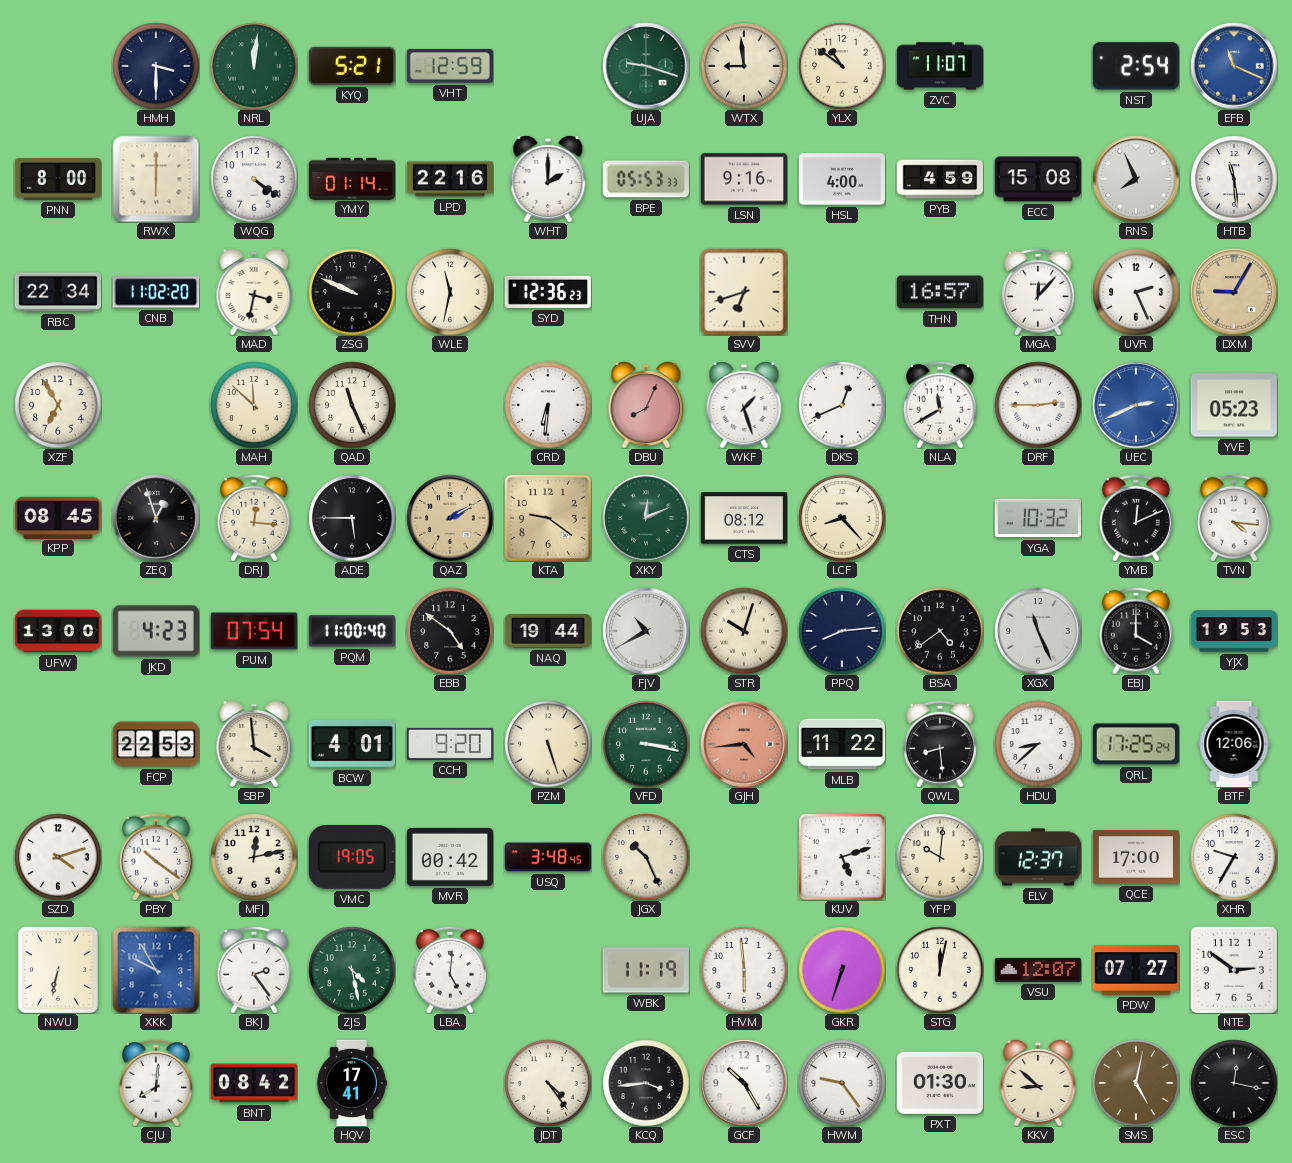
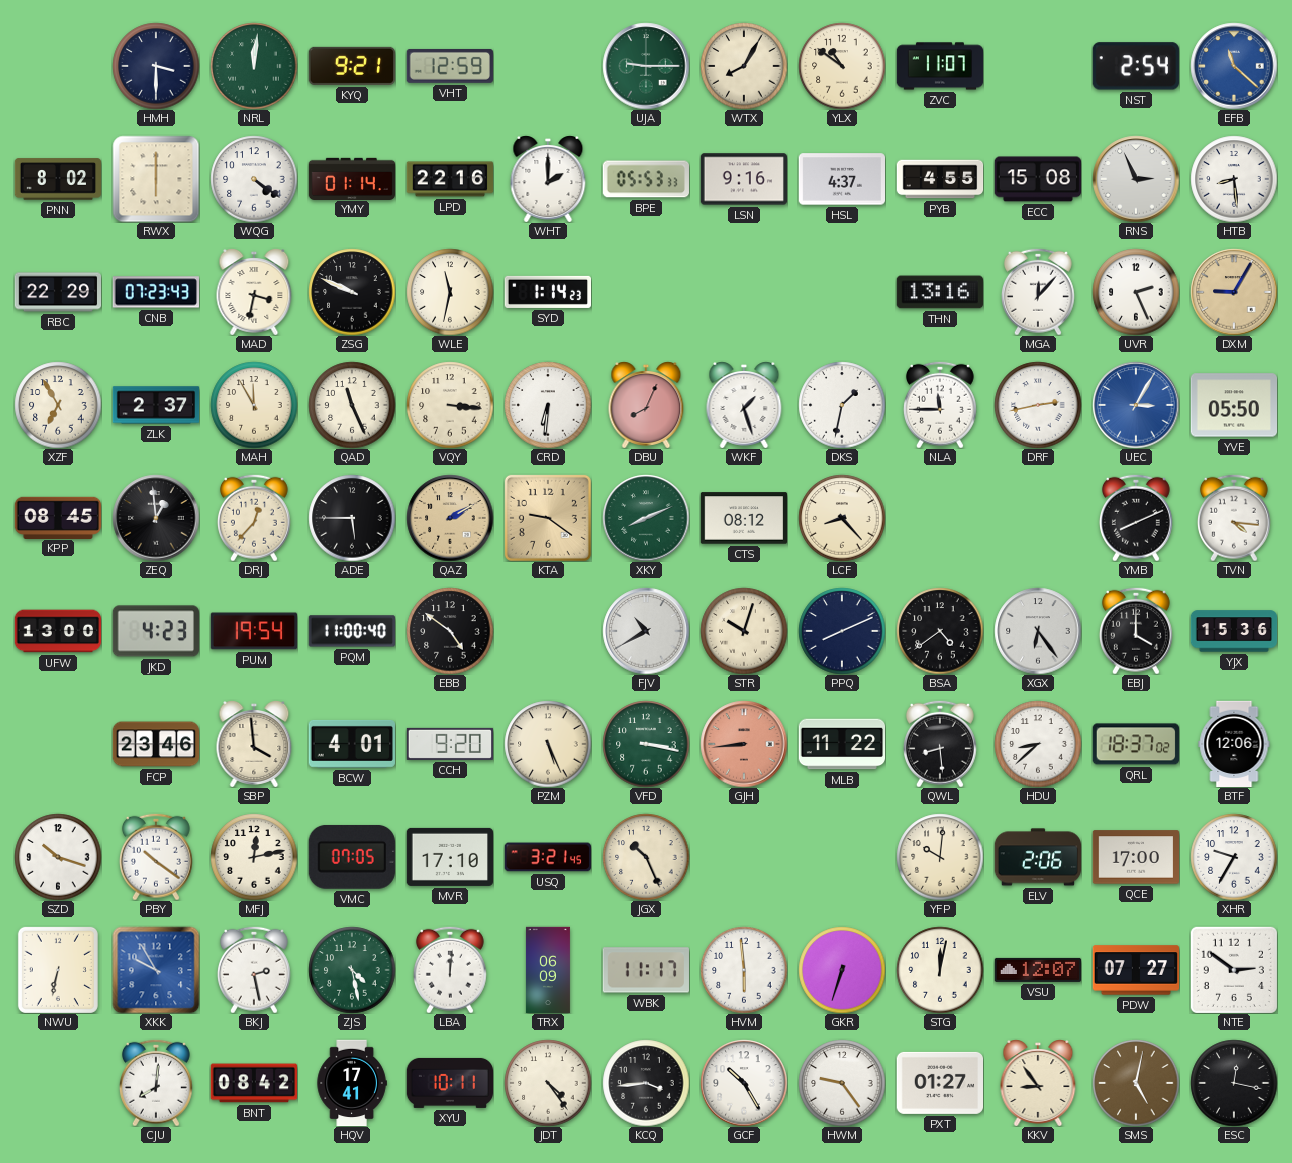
KYQ: 5:21 -> 9:21 (352, 66)
UJA: 9:18 -> 9:15 (646, 66)
WTX: 8:59 -> 8:05 (744, 66)
EFB: 11:19 -> 11:22 (1234, 66)
PNN: 8:00 -> 8:02 (57, 179)
HSL: 4:00 -> 4:37 (841, 179)
PYB: 4:59 -> 4:55 (940, 179)
RNS: 7:56 -> 2:56 (1136, 179)
HTB: 11:29 -> 8:29 (1234, 179)
RBC: 22:34 -> 22:29 (57, 292)
CNB: 11:02 -> 07:23 (155, 292)
SYD: 12:36 -> 1:14 (547, 292)
SVV: 6:42 -> none (744, 292)
THN: 16:57 -> 13:16 (940, 292)
ZLK: none -> 2:37 (156, 405)
MAH: 11:52 -> 11:55 (254, 405)
VQY: none -> 3:16 (450, 405)
DKS: 12:41 -> 1:32 (842, 405)
NLA: 11:40 -> 11:45 (940, 405)
DRF: 2:45 -> 2:43 (1038, 405)
UEC: 2:41 -> 3:05 (1136, 405)
YVE: 05:23 -> 05:50 (1233, 405)
ZEQ: 12:57 -> 12:59 (156, 518)
DRJ: 12:16 -> 12:37 (254, 518)
XKY: 12:11 -> 8:11 (646, 518)
YGA: 10:32 -> none (1037, 518)
YMB: 12:11 -> 8:11 (1136, 518)
PUM: 07:54 -> 19:54 (253, 631)
NAQ: 19:44 -> none (548, 631)
PPQ: 8:14 -> 8:11 (842, 631)
XGX: 11:26 -> 6:24 (1038, 631)
YJX: 19:53 -> 15:36 (1234, 631)
FCP: 22:53 -> 23:46 (155, 744)
PZM: 5:27 -> 5:26 (548, 744)
GJH: 4:44 -> 8:44 (744, 744)
QRL: 17:25 -> 18:37 (1136, 744)
SZD: 4:12 -> 10:18 (58, 857)
VMC: 19:05 -> 07:05 (352, 857)
MVR: 00:42 -> 17:10 (449, 857)
USQ: 3:48 -> 3:21 (548, 857)
KUV: 5:12 -> none (842, 857)
ELV: 12:37 -> 2:06 (1037, 857)
BKJ: 2:24 -> 2:28 (254, 970)
LBA: 5:01 -> 12:01 (450, 970)
TRX: none -> 06:09 (548, 970)
WBK: 11:19 -> 11:17 (646, 970)
XYU: none -> 10:11 (449, 1083)
PXT: 01:30 -> 01:27 (939, 1083)
KKV: 8:52 -> 8:54 (1038, 1083)
